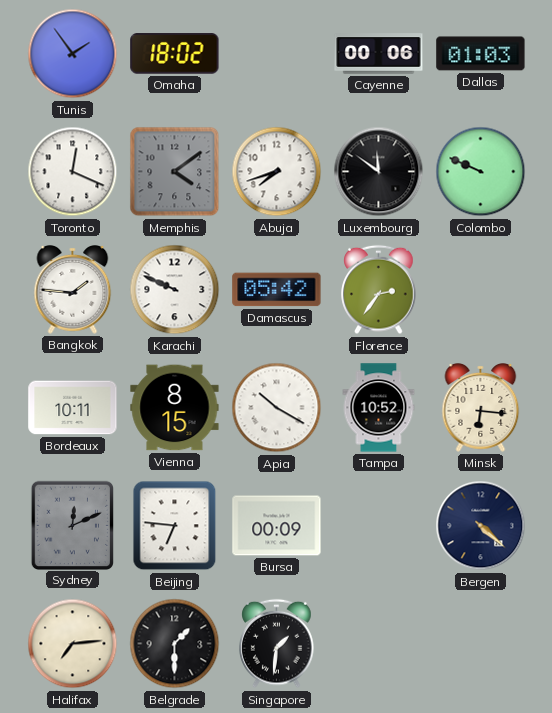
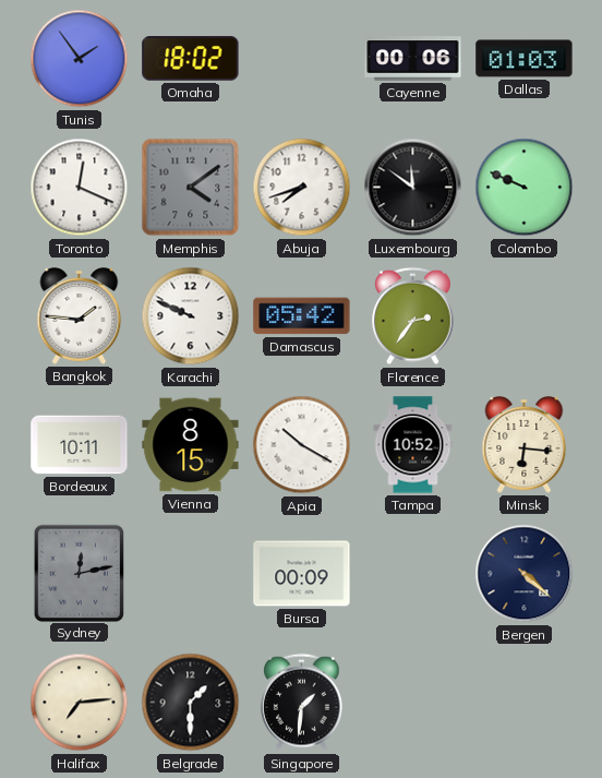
Sydney: 12:11 -> 12:13 (79, 573)
Beijing: 6:46 -> none (175, 526)
